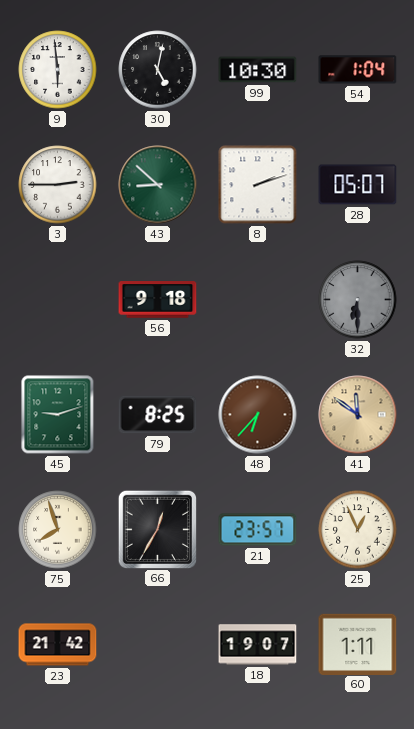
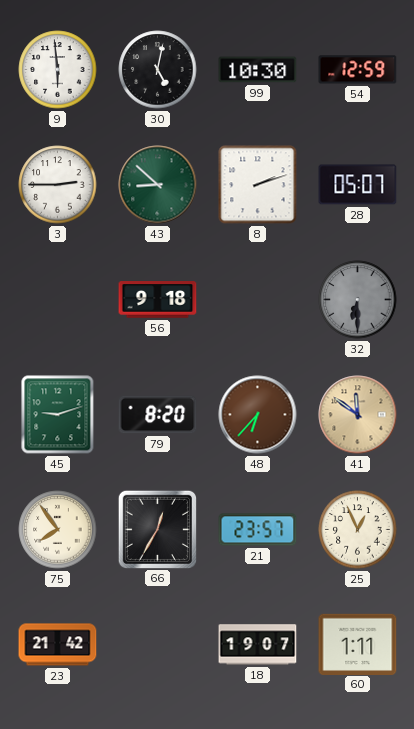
54: 1:04 -> 12:59 (358, 70)
79: 8:25 -> 8:20 (158, 415)
75: 7:57 -> 7:54 (58, 530)
